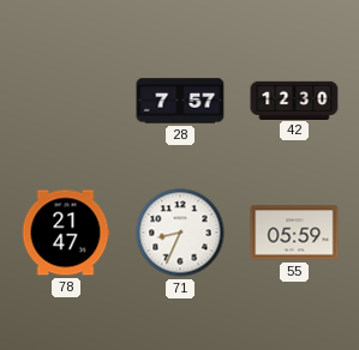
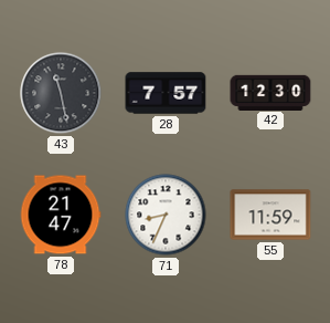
43: none -> 11:28 (61, 93)
55: 05:59 -> 11:59 (270, 215)
